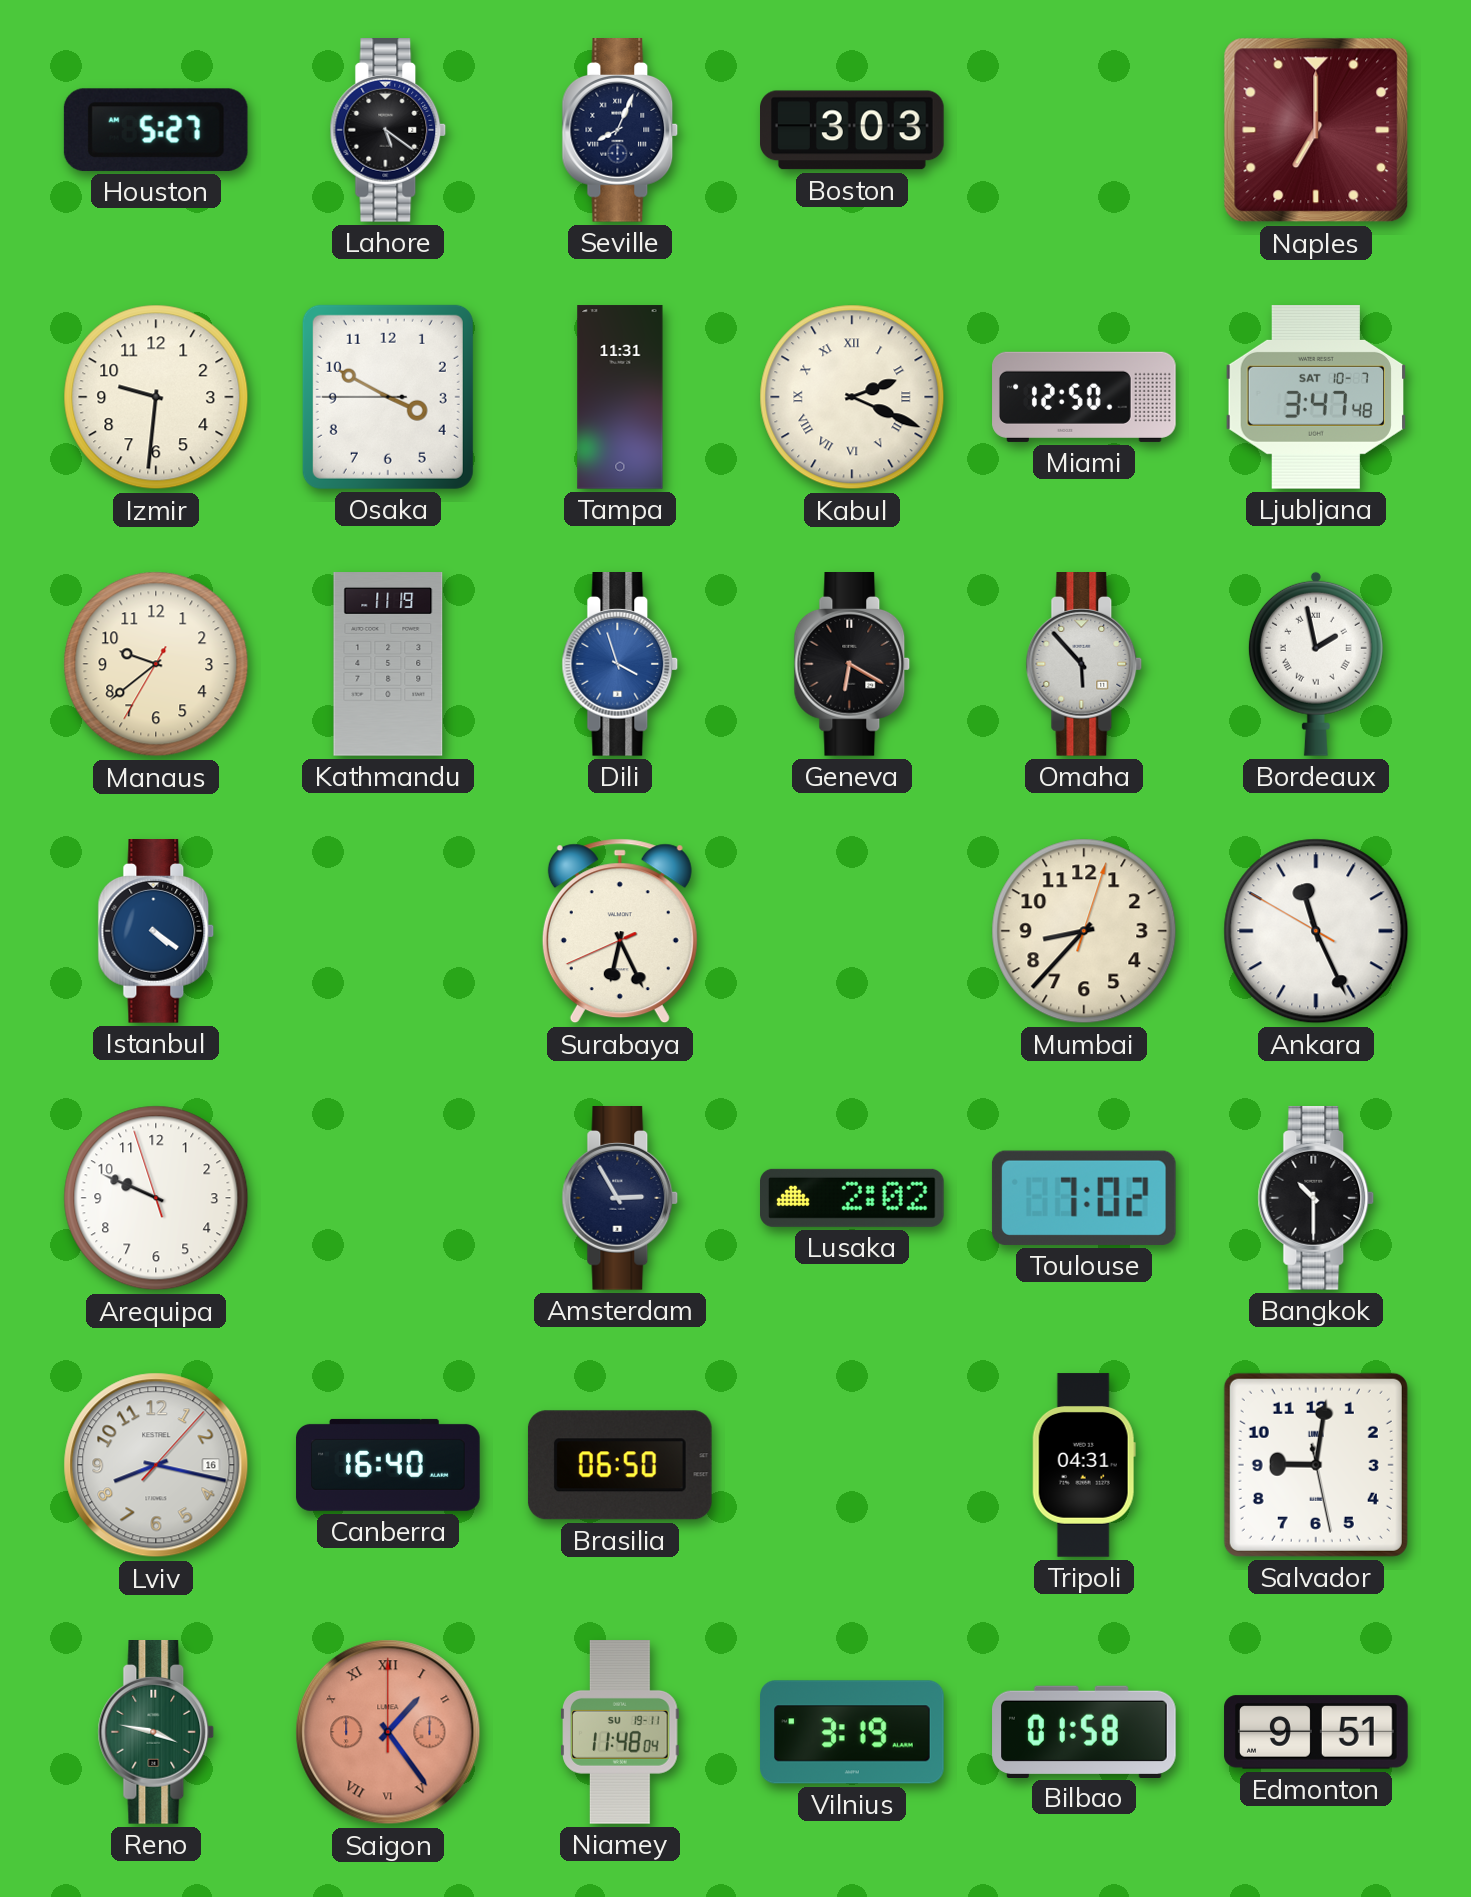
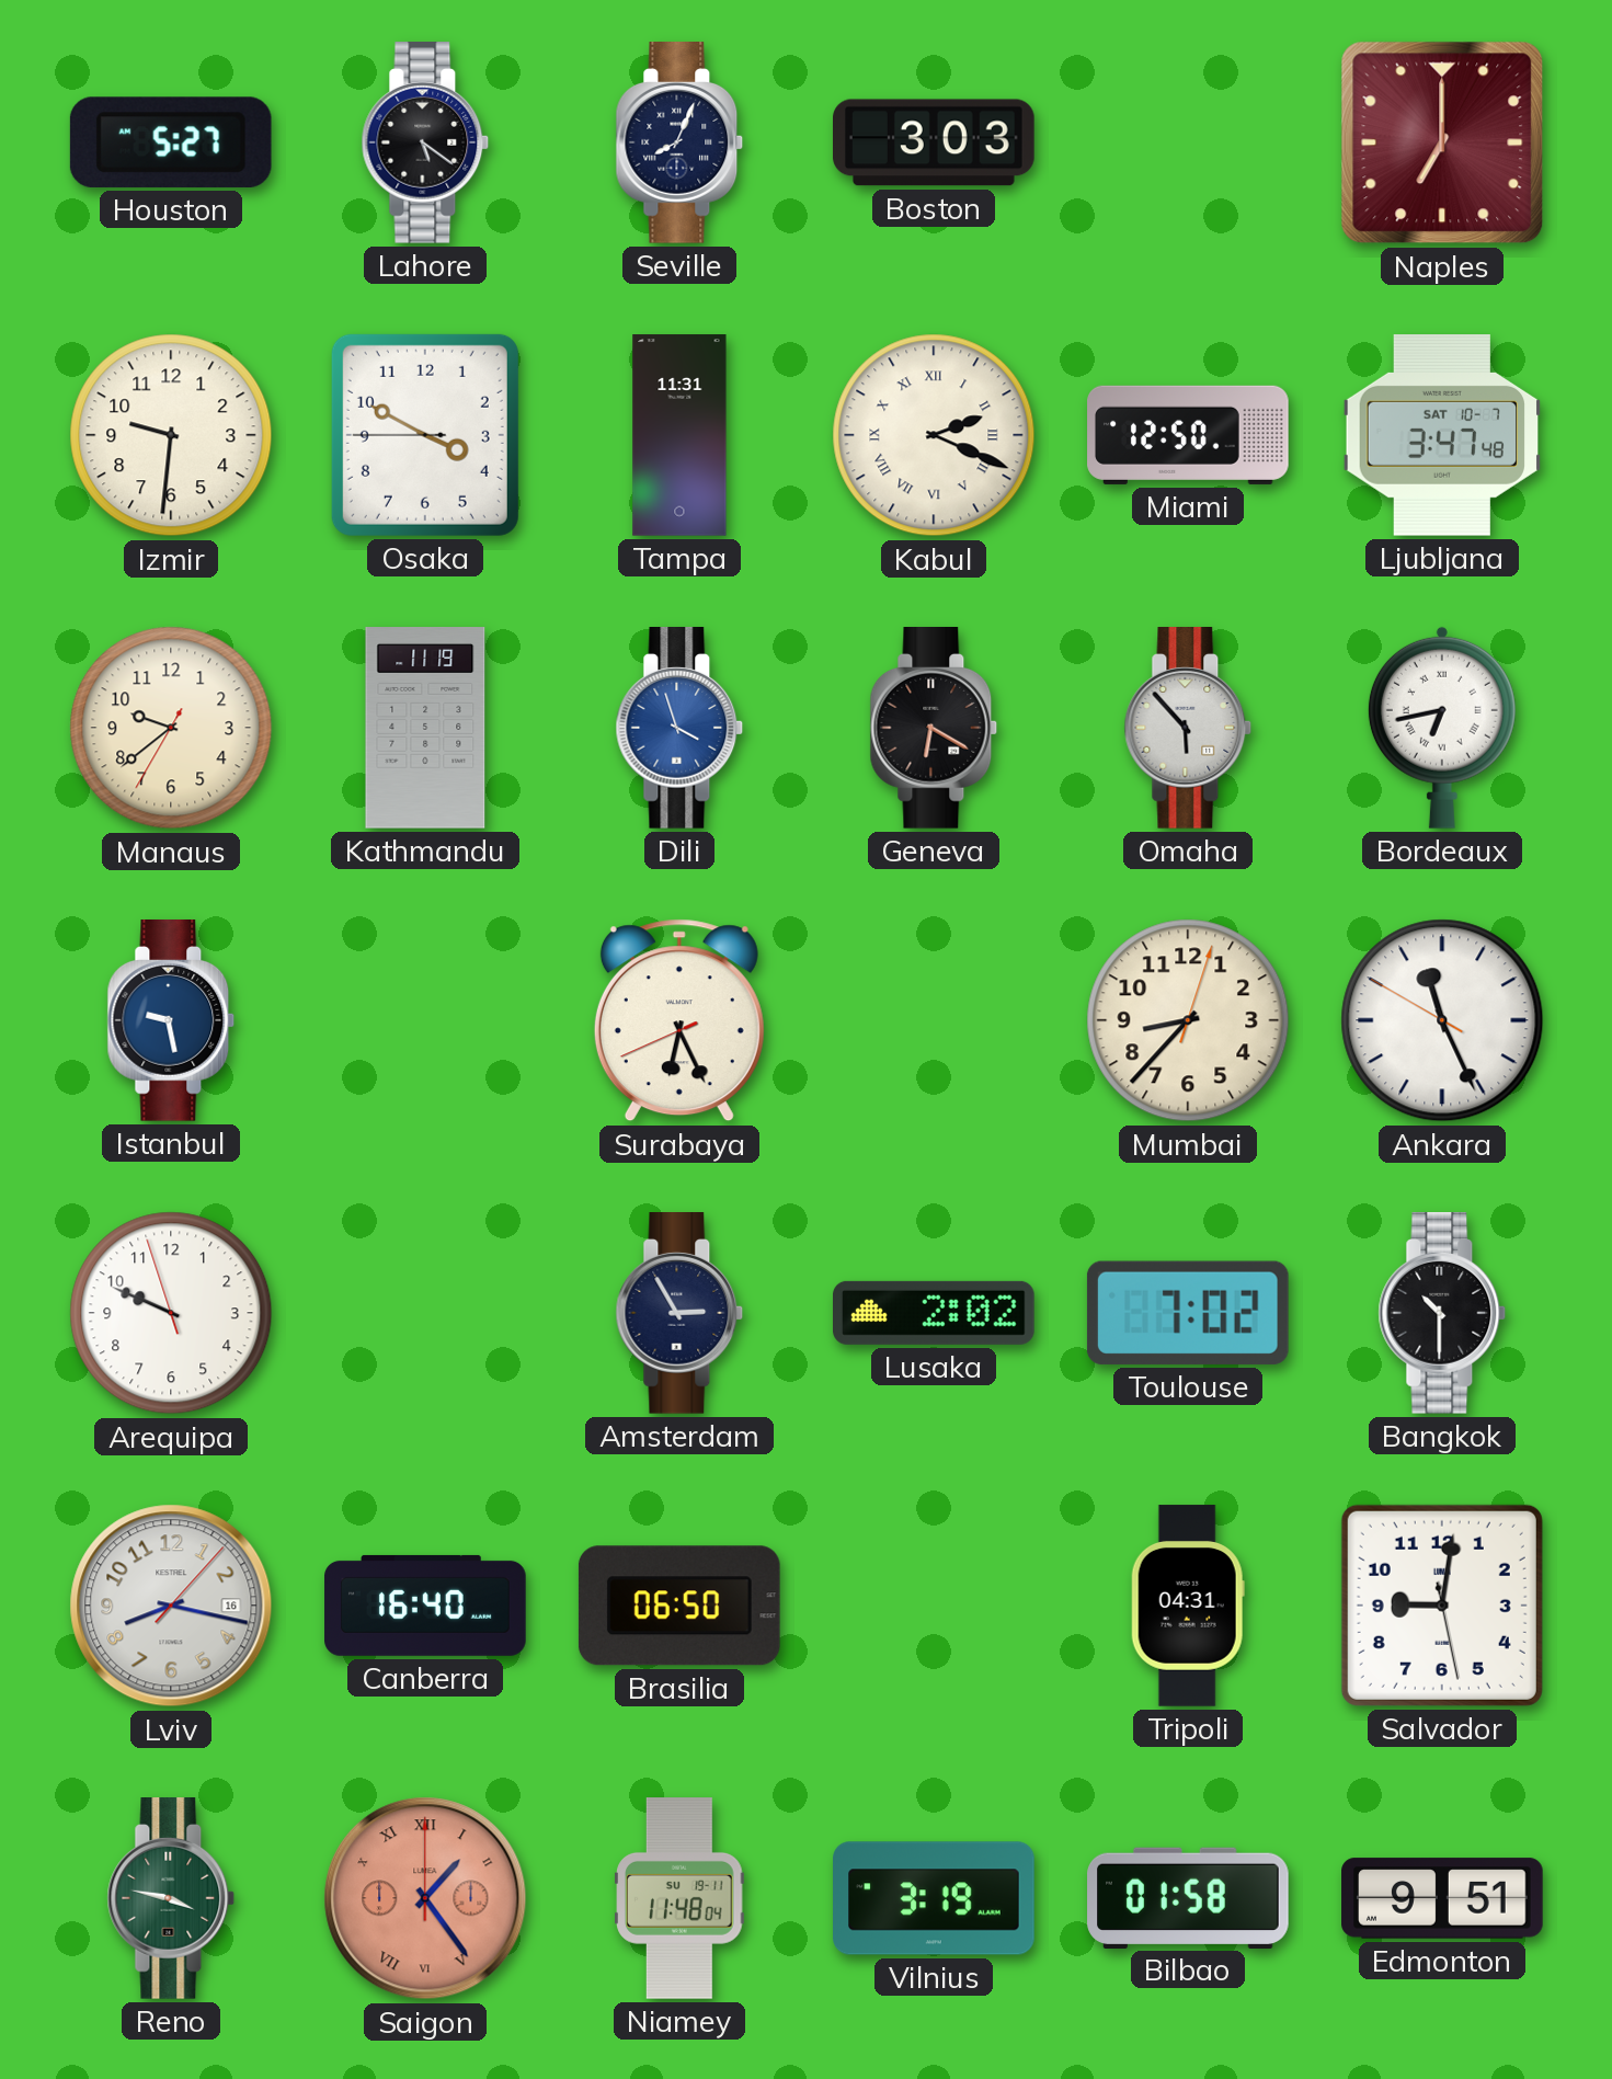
Bordeaux: 1:58 -> 6:43 (1442, 728)
Istanbul: 4:21 -> 9:28 (171, 1021)
